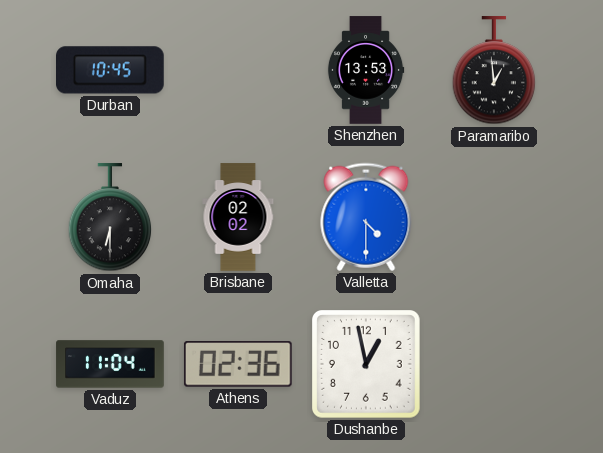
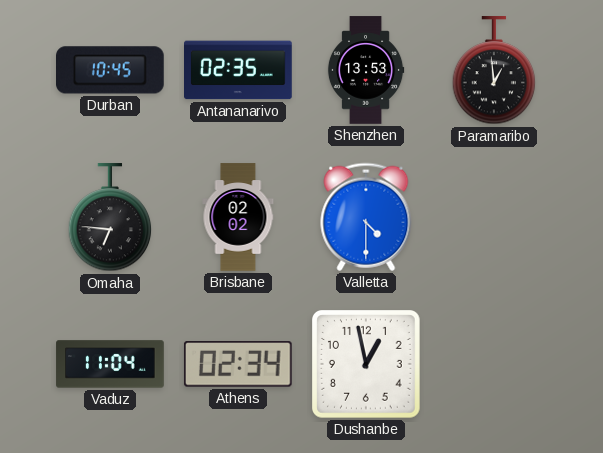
Antananarivo: none -> 02:35 (239, 70)
Omaha: 6:30 -> 6:46 (110, 218)
Athens: 02:36 -> 02:34 (238, 364)
